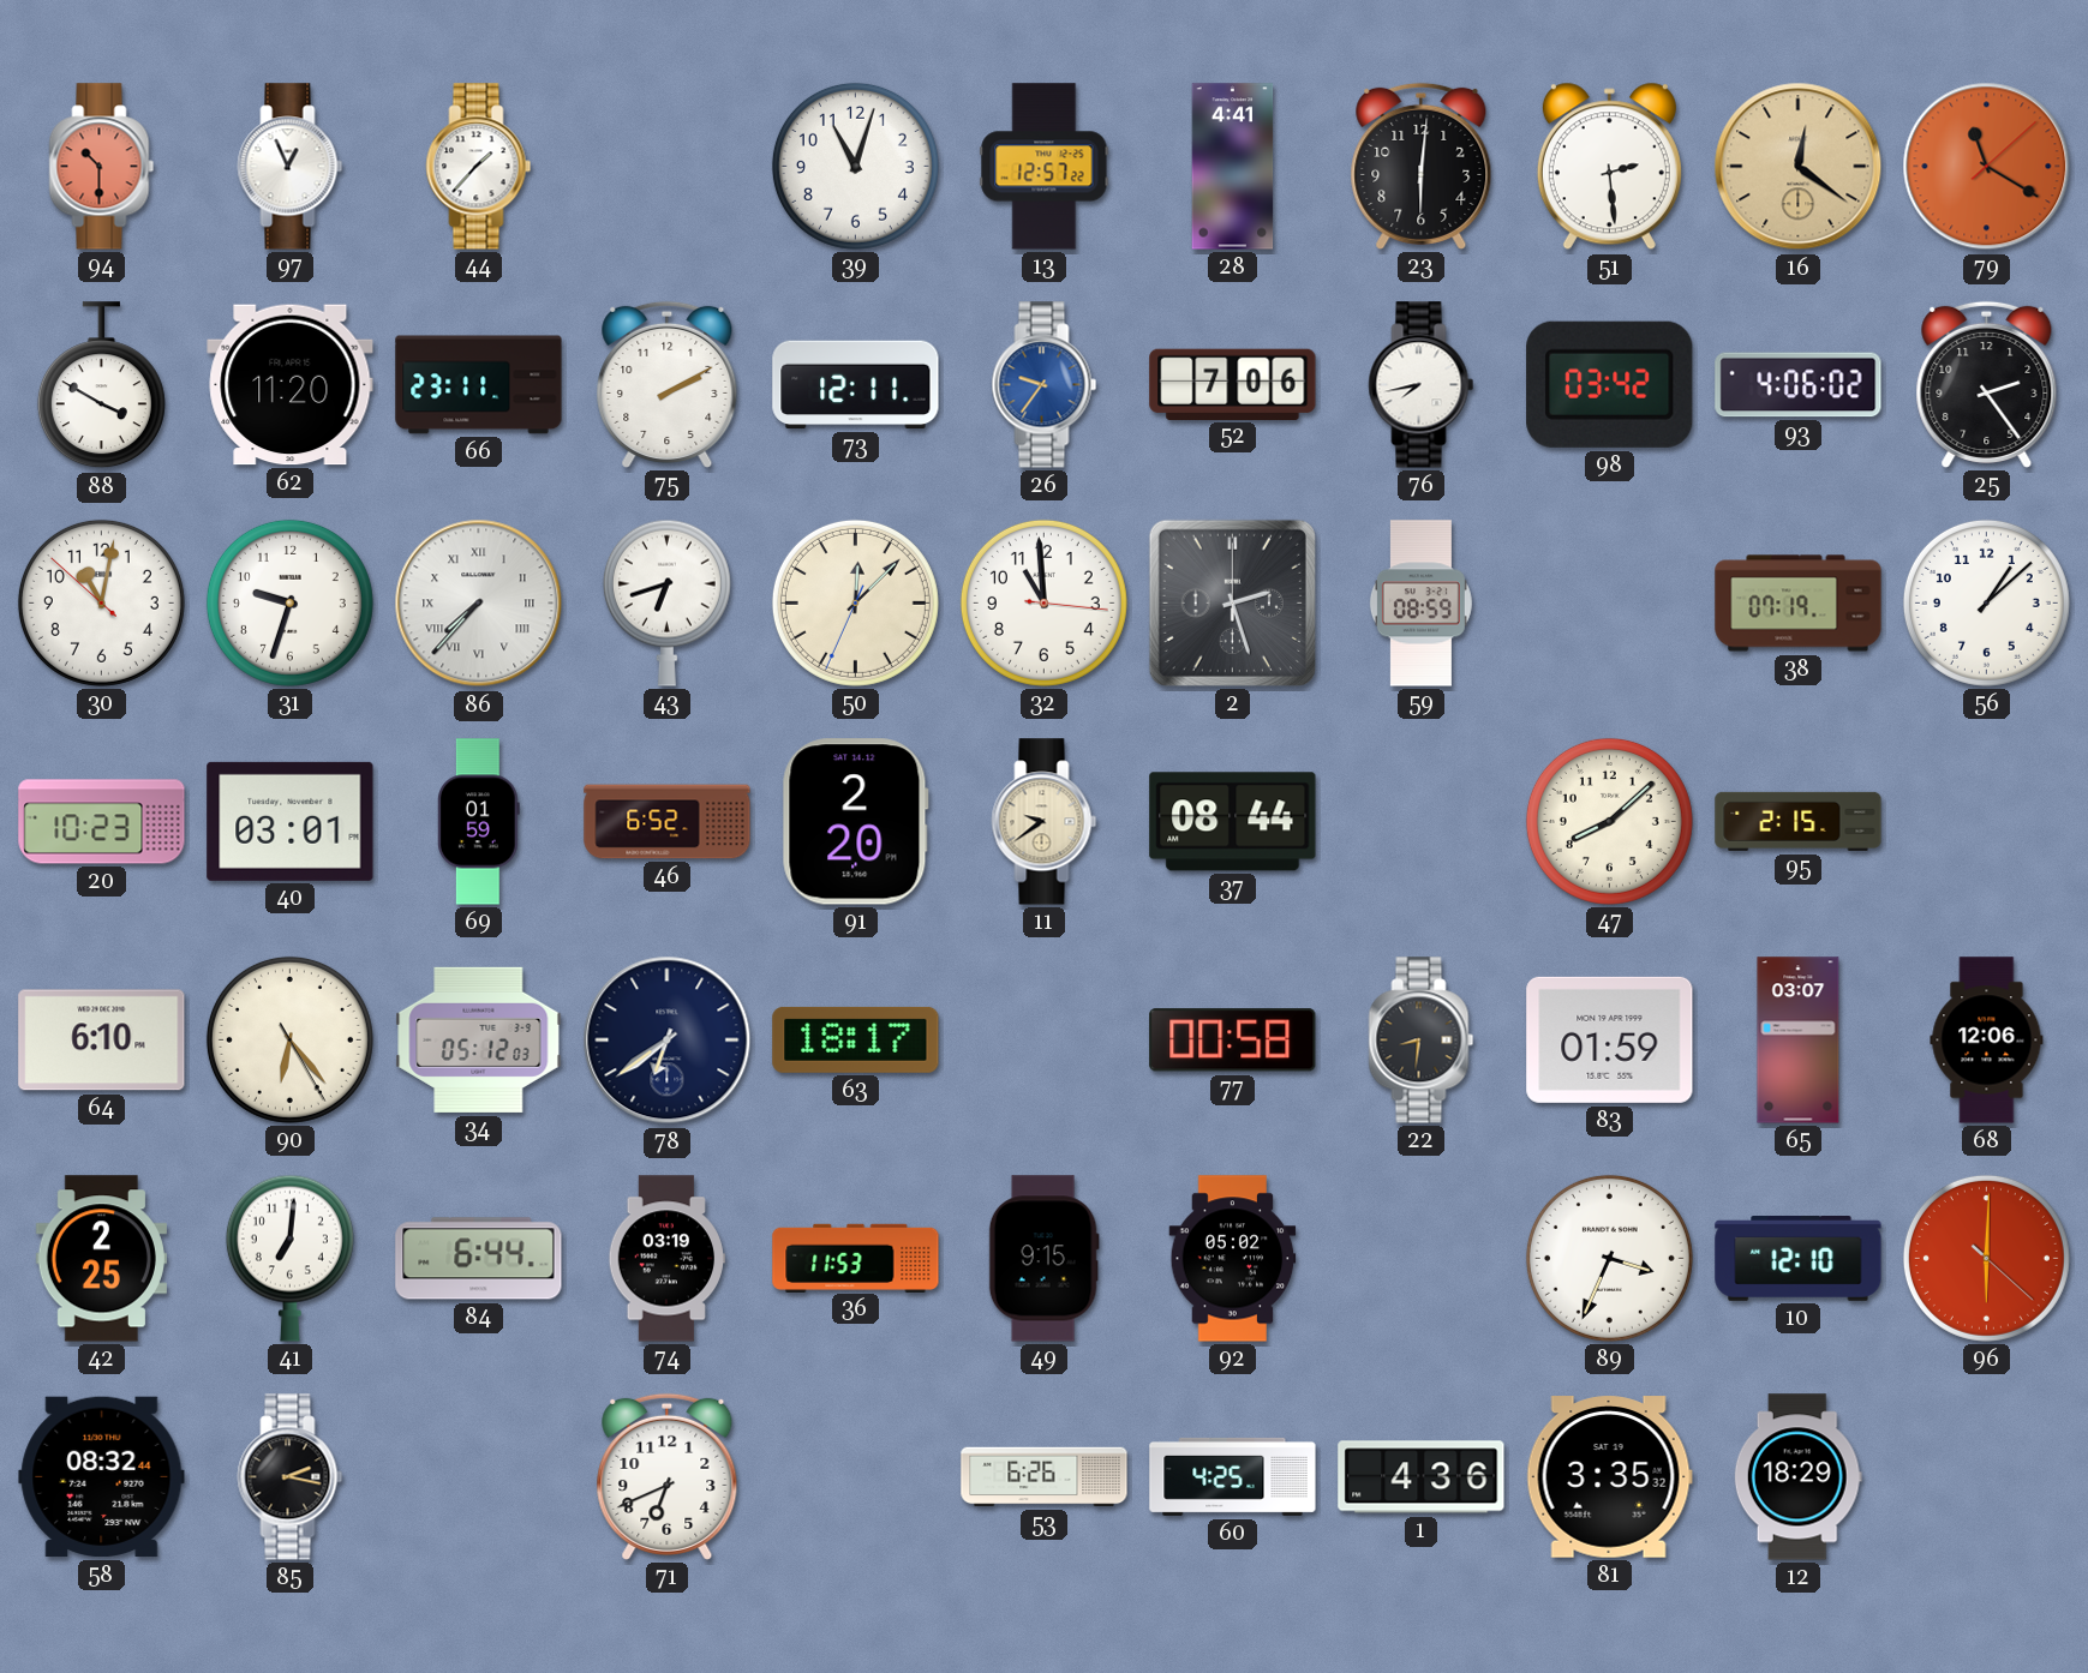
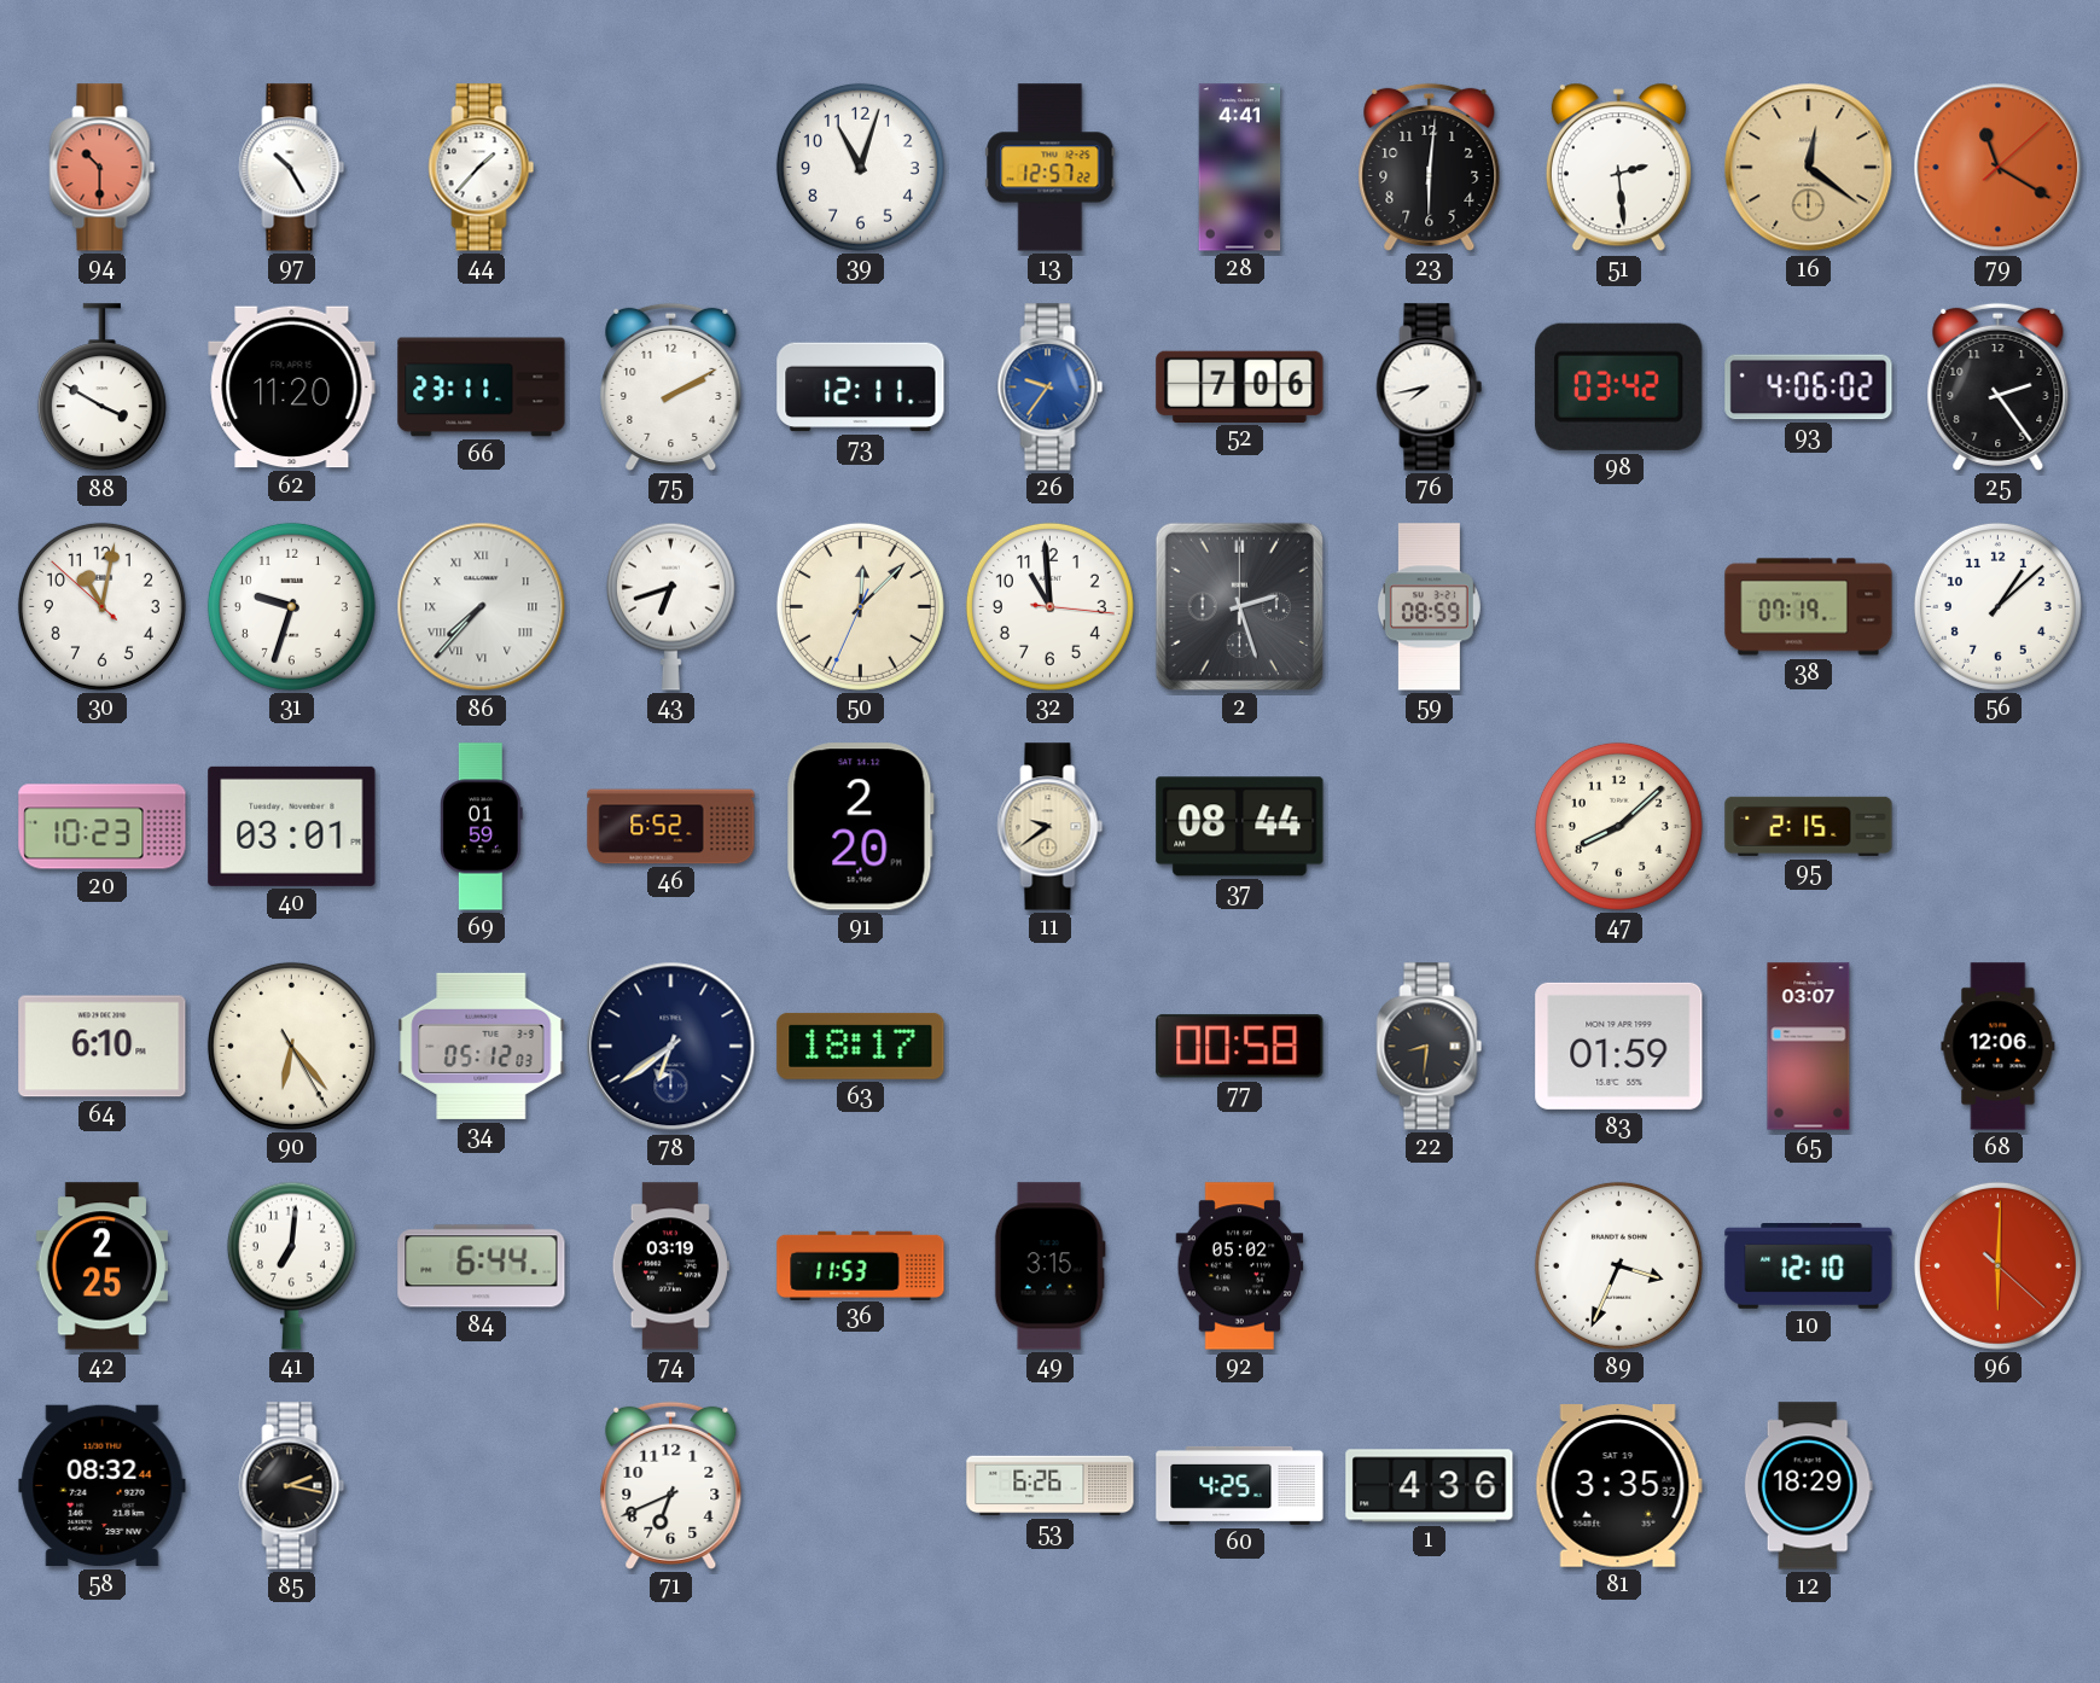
97: 12:56 -> 10:25 (292, 168)
49: 9:15 -> 3:15 (1049, 1266)
